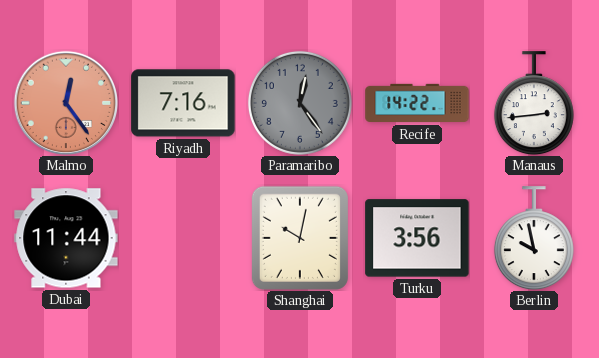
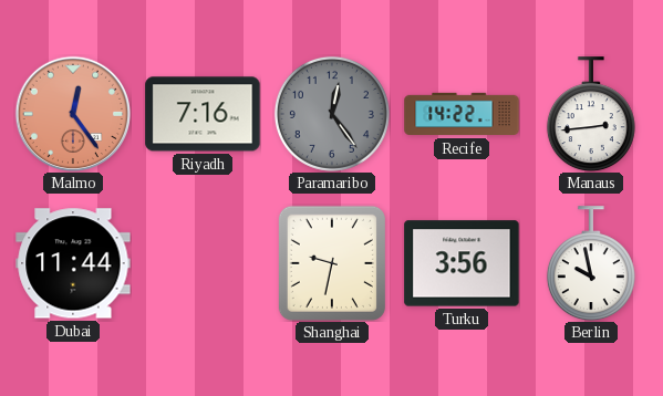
Shanghai: 10:02 -> 9:32 (332, 263)
